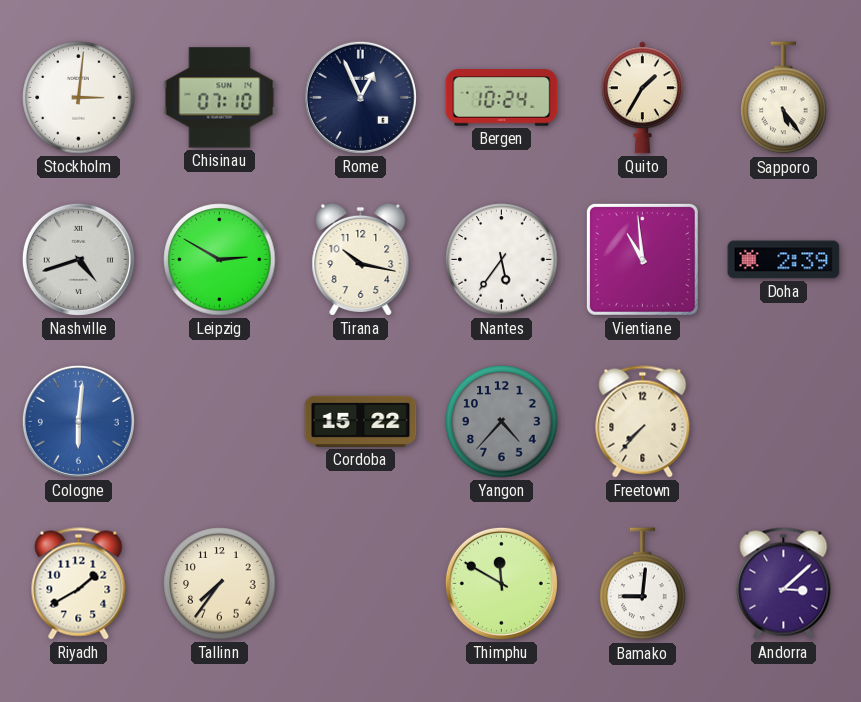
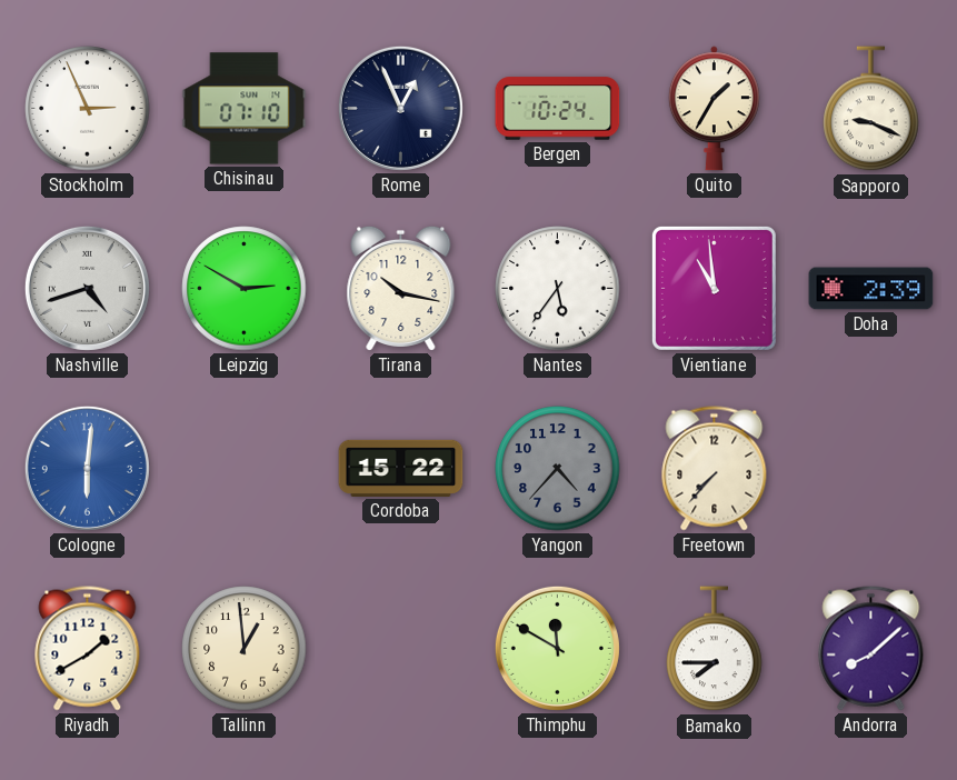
Stockholm: 3:01 -> 2:56 (88, 109)
Sapporo: 5:24 -> 9:19 (871, 109)
Tallinn: 7:36 -> 12:59 (245, 649)
Bamako: 9:01 -> 7:45 (715, 649)
Andorra: 3:08 -> 8:08 (871, 649)
